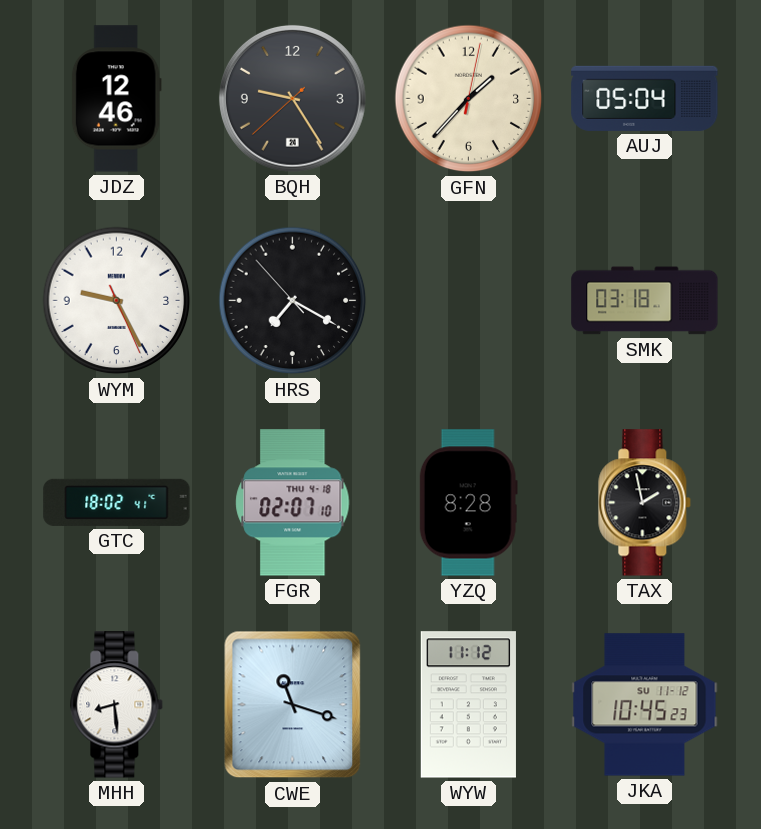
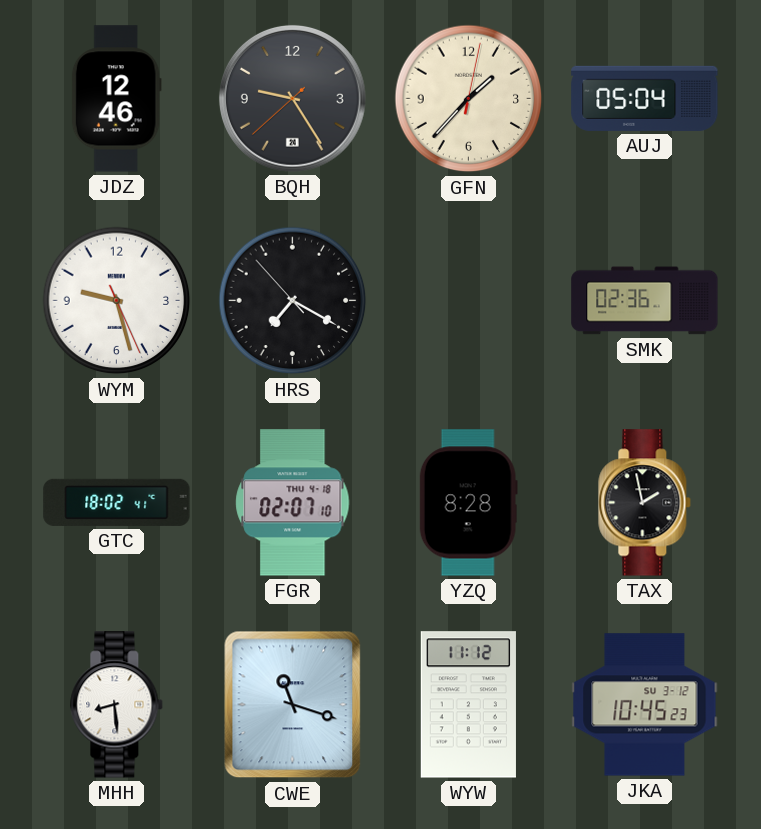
WYM: 9:25 -> 9:27 (117, 301)
SMK: 03:18 -> 02:36 (645, 301)
JKA date: SU 11-12 -> SU 3-12 (645, 705)
